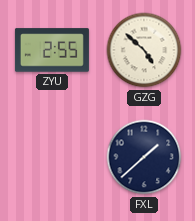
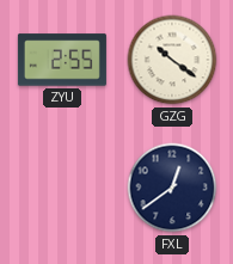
GZG: 4:52 -> 10:21 (172, 60)
FXL: 1:38 -> 12:39 (172, 188)
